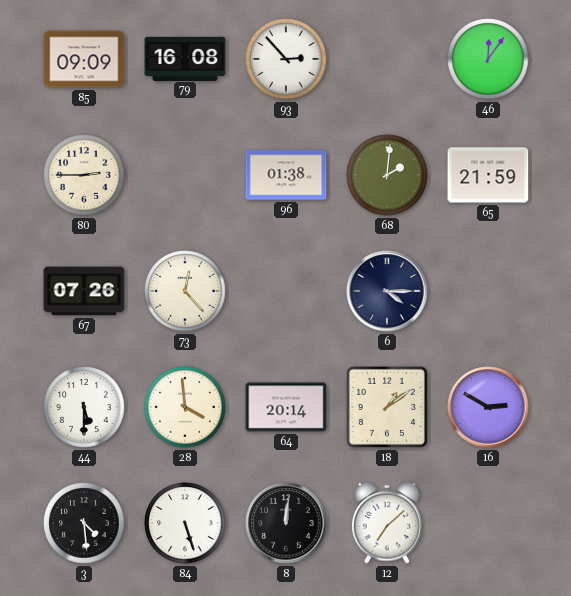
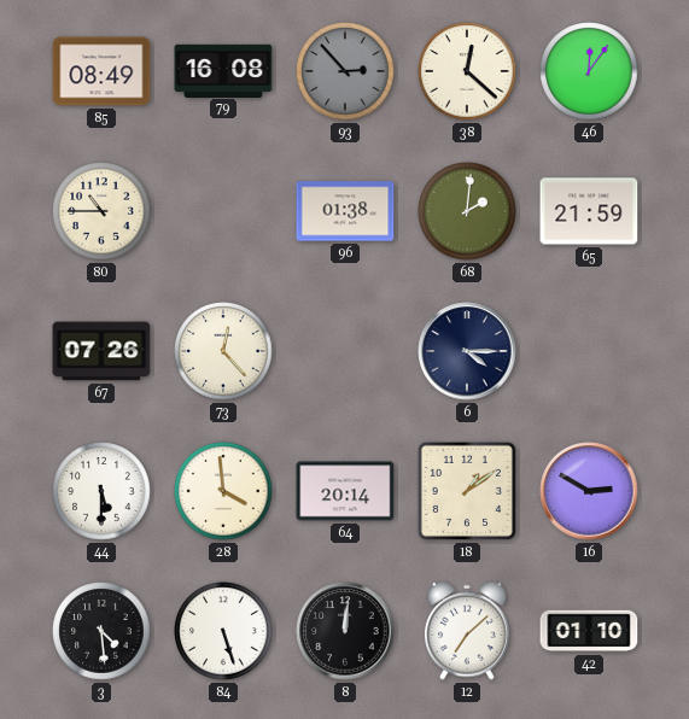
85: 09:09 -> 08:49 (101, 71)
93 dial: white -> grey (345, 71)
38: none -> 12:22 (467, 71)
80: 2:45 -> 10:45 (101, 211)
42: none -> 01:10 (589, 631)
